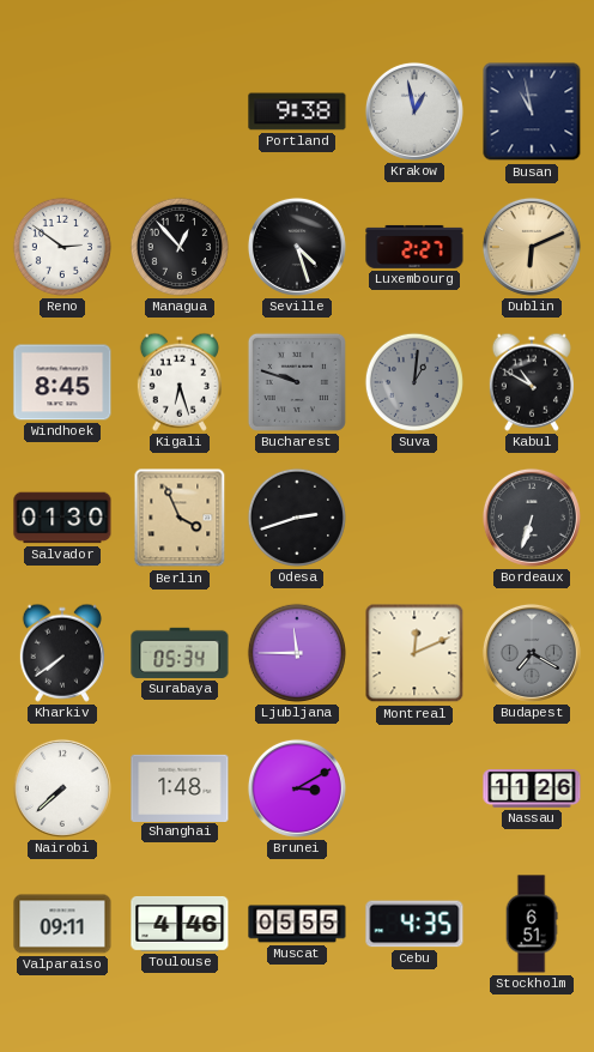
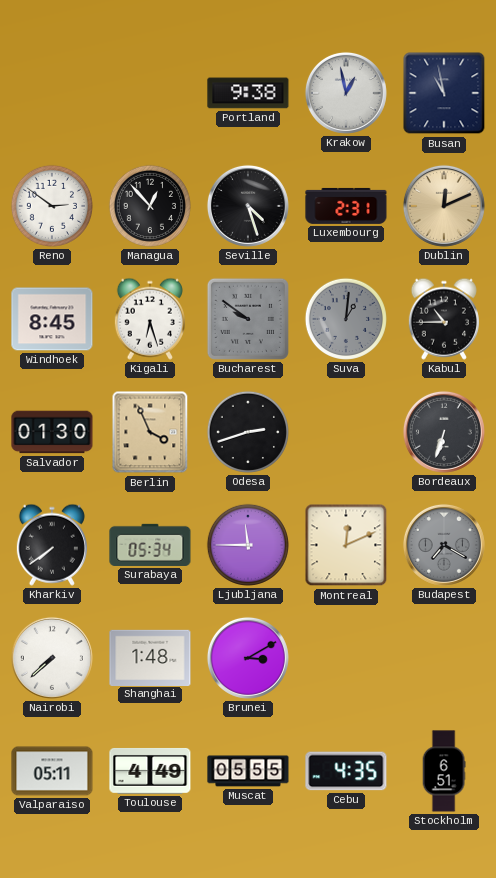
Luxembourg: 2:27 -> 2:31 (346, 206)
Dublin: 6:11 -> 12:11 (444, 206)
Bucharest: 9:48 -> 9:51 (248, 319)
Kabul: 10:50 -> 10:45 (444, 319)
Nassau: 11:26 -> none (532, 790)
Valparaiso: 09:11 -> 05:11 (52, 771)
Toulouse: 4:46 -> 4:49 (150, 771)
